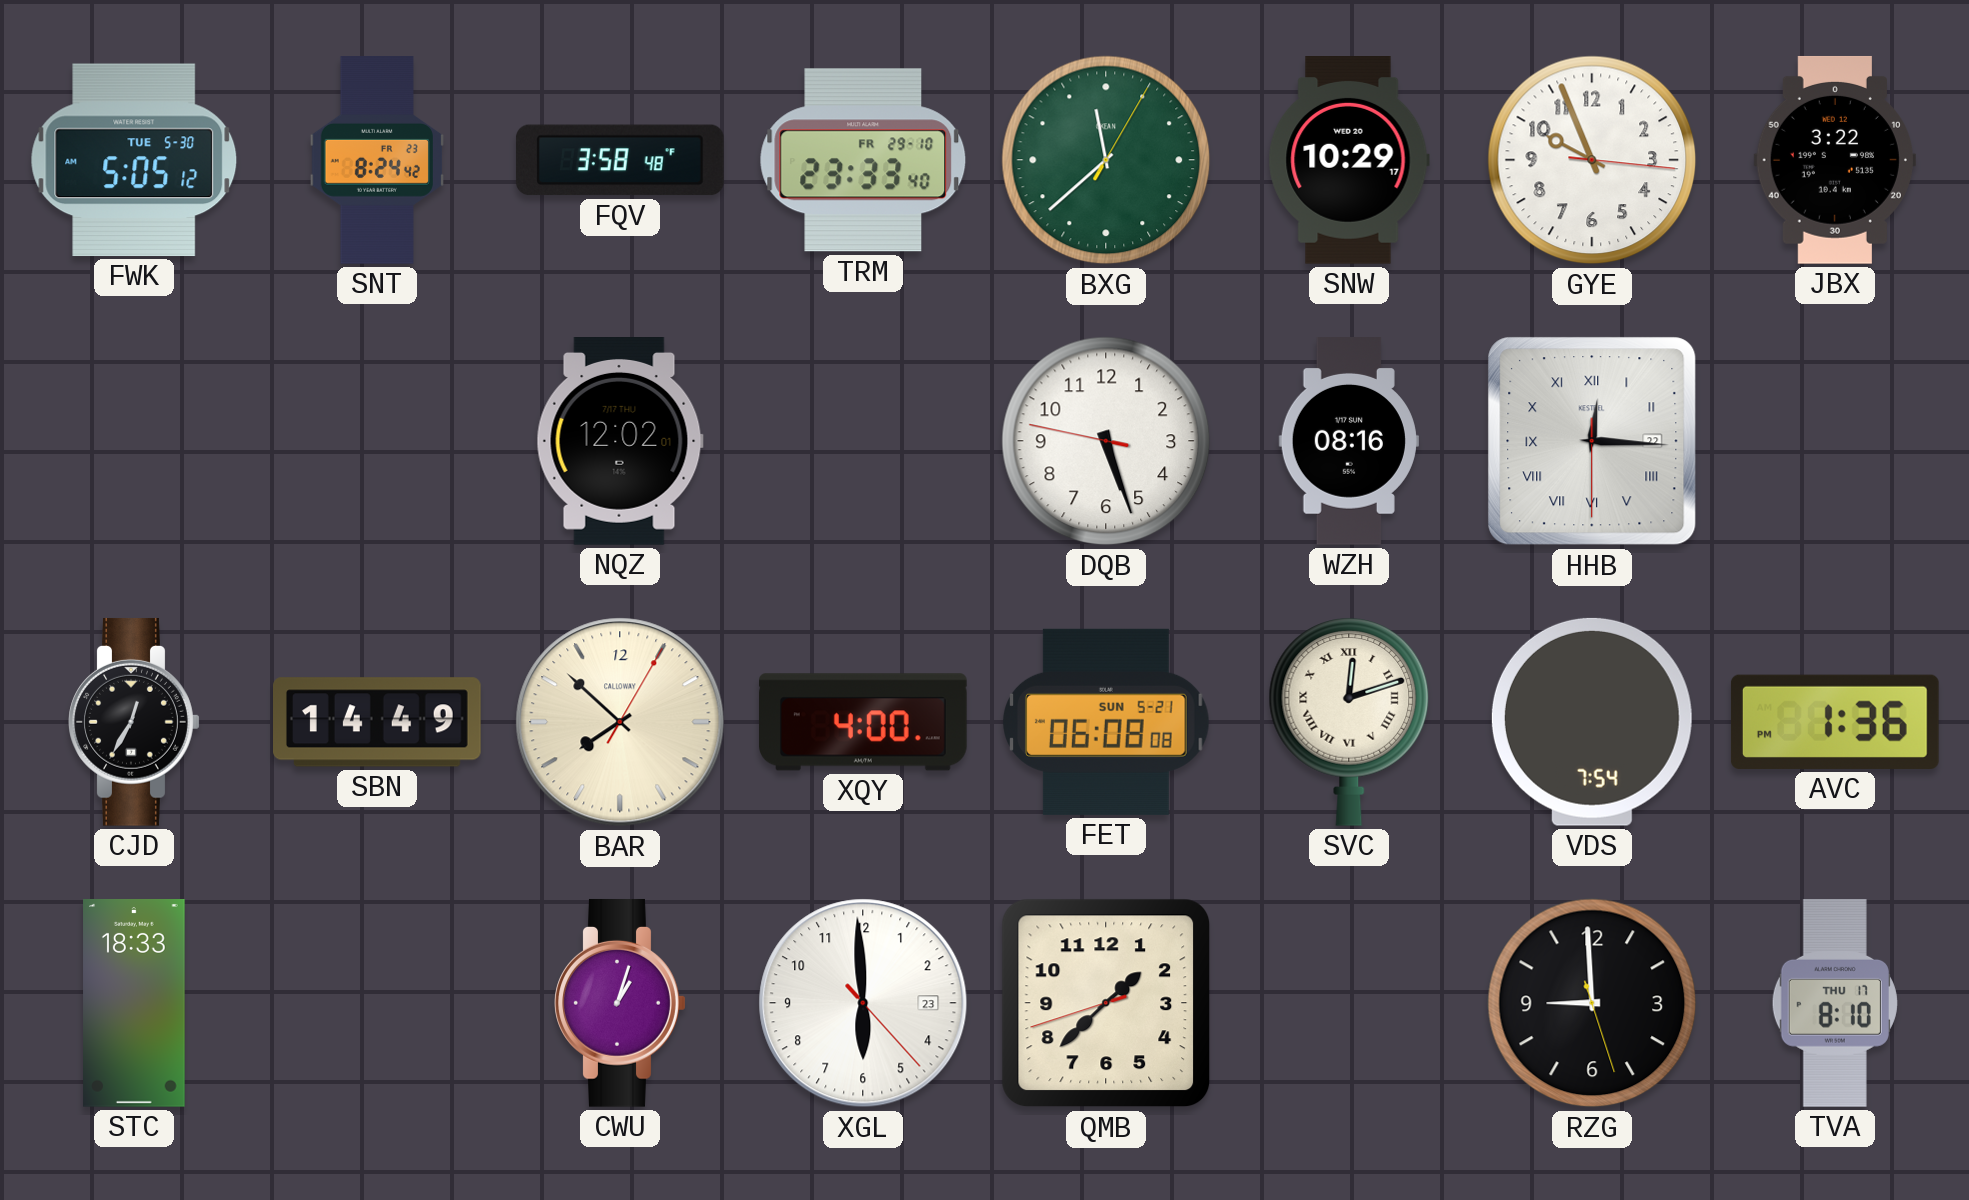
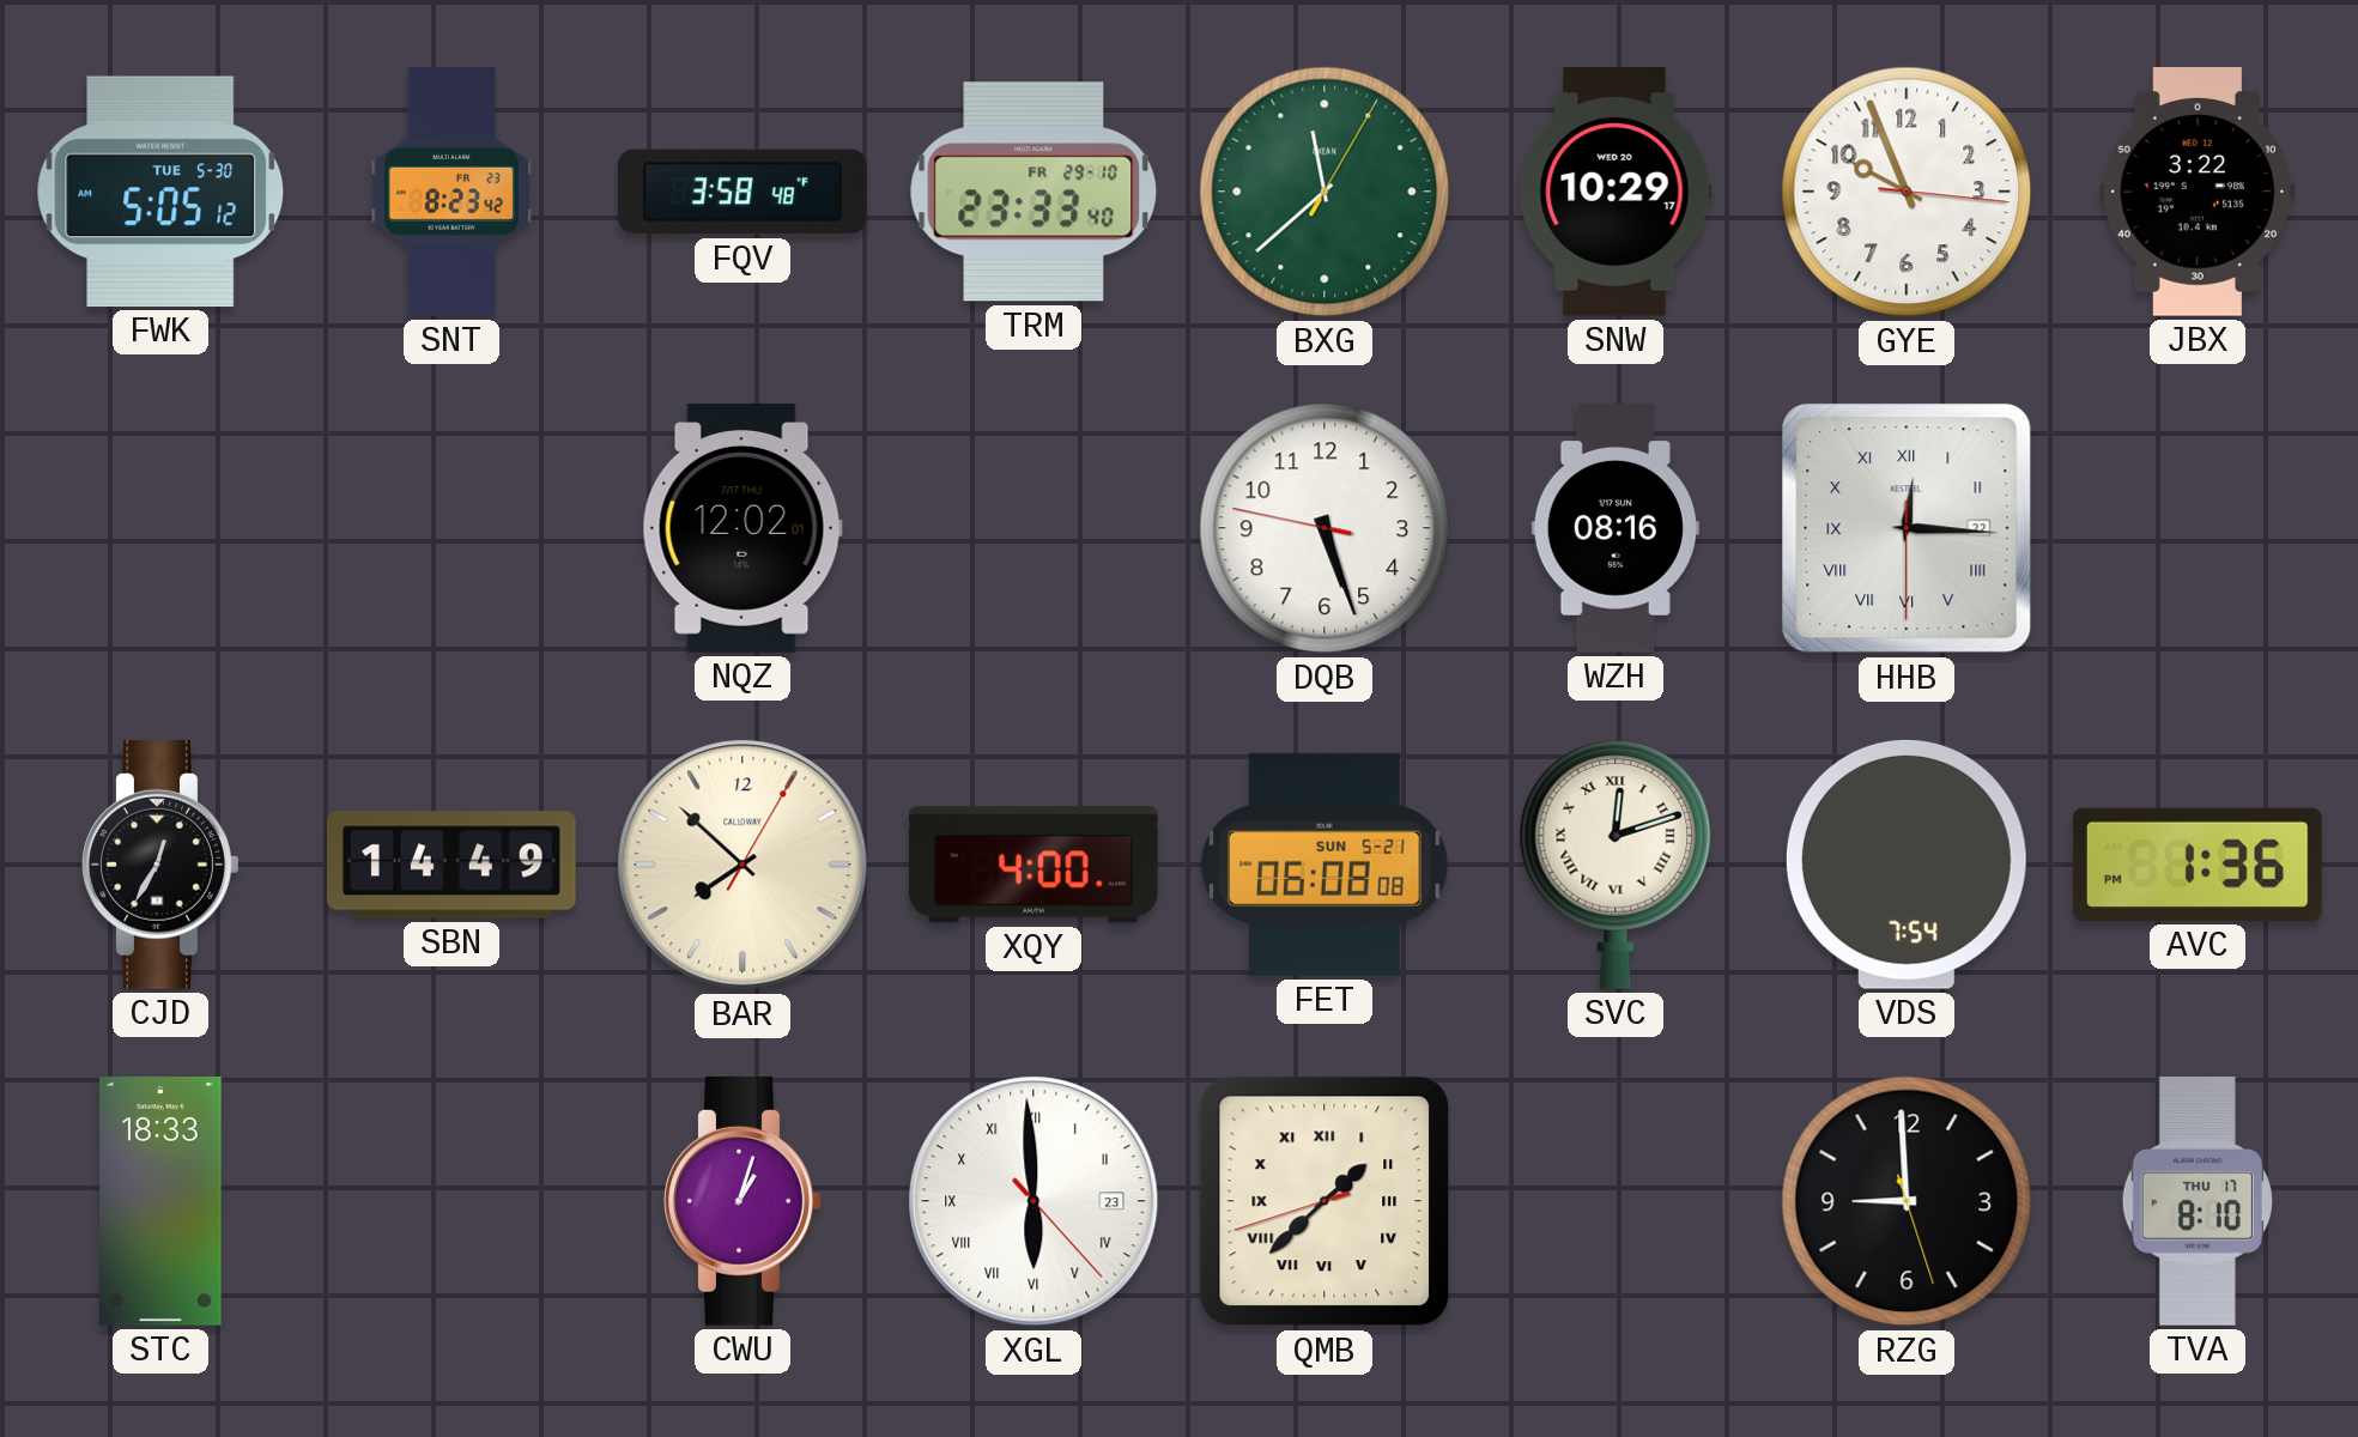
SNT: 8:24 -> 8:23 (450, 192)
XGL numerals: Arabic -> Roman (1033, 1201)
QMB numerals: Arabic -> Roman (1325, 1201)
